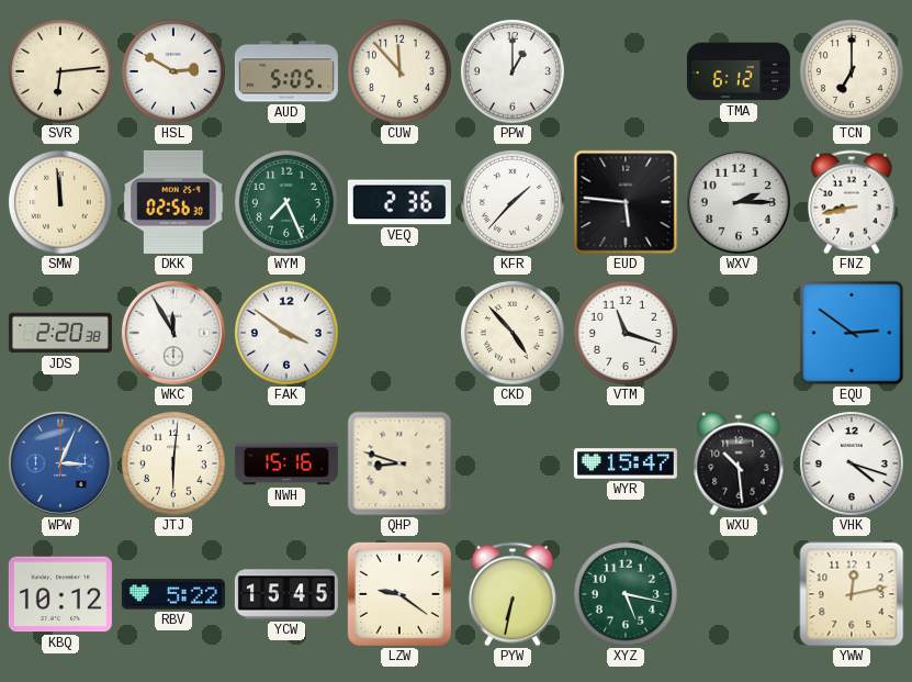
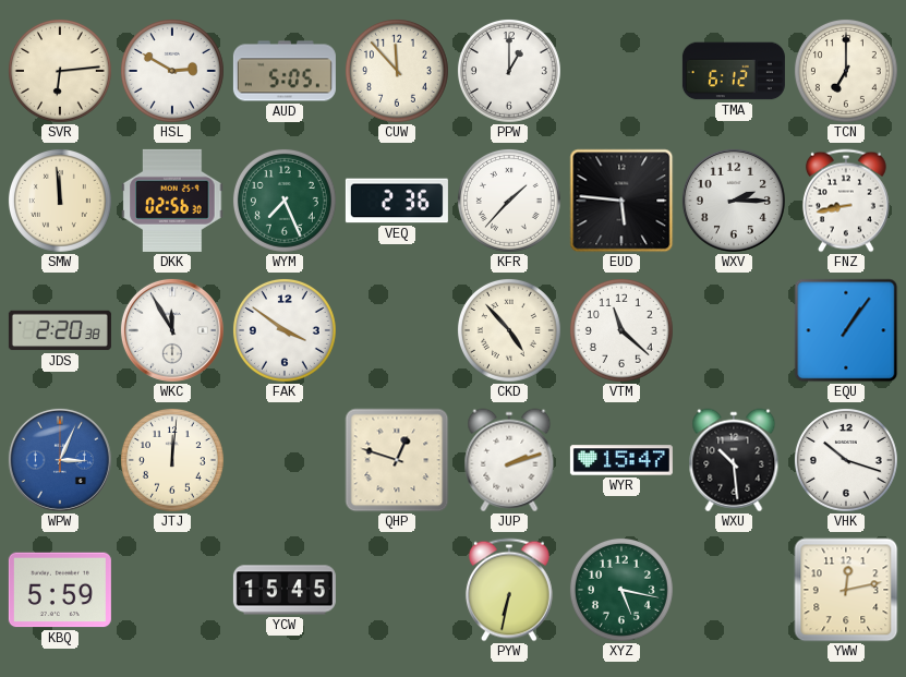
VTM: 11:18 -> 11:22 (621, 330)
EQU: 2:51 -> 1:06 (846, 330)
JTJ: 6:01 -> 12:01 (172, 460)
NWH: 15:16 -> none (286, 463)
QHP: 8:48 -> 12:48 (397, 460)
JUP: none -> 2:12 (509, 460)
VHK: 4:18 -> 10:18 (846, 460)
KBQ: 10:12 -> 5:59 (60, 590)
RBV: 5:22 -> none (173, 594)
LZW: 9:21 -> none (399, 594)
